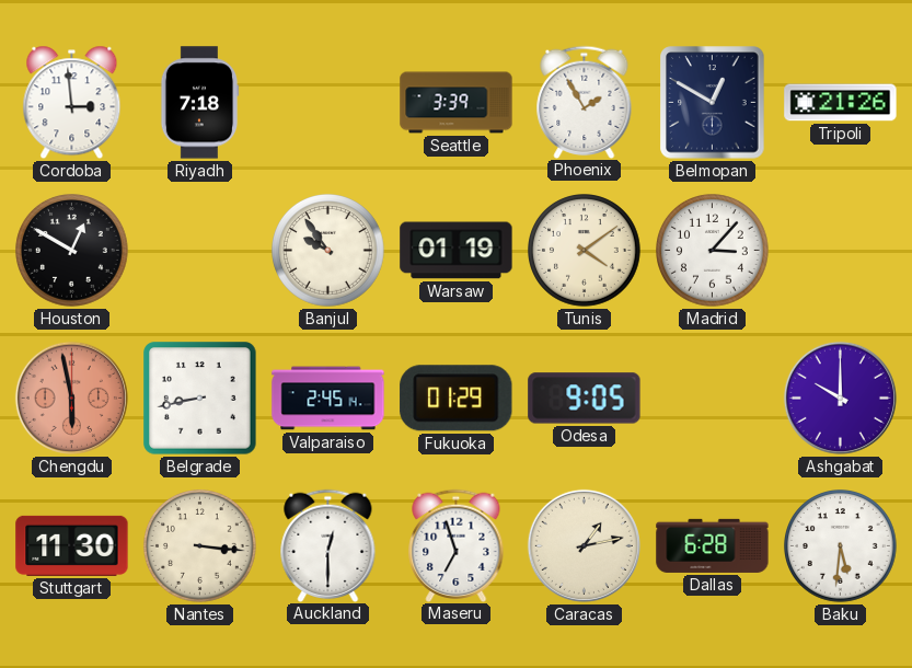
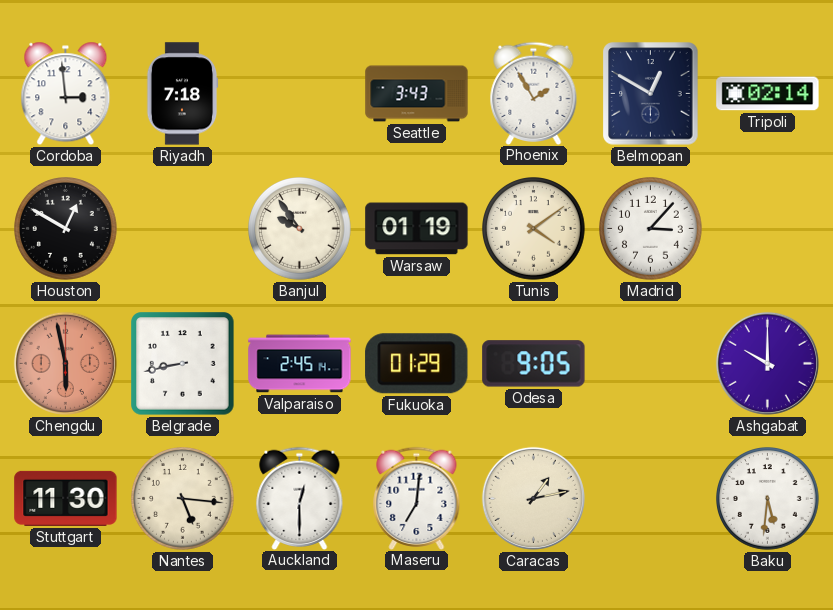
Seattle: 3:39 -> 3:43 (417, 94)
Tripoli: 21:26 -> 02:14 (768, 94)
Nantes: 3:16 -> 5:16 (183, 499)
Maseru: 6:57 -> 7:01 (417, 498)
Dallas: 6:28 -> none (713, 545)
